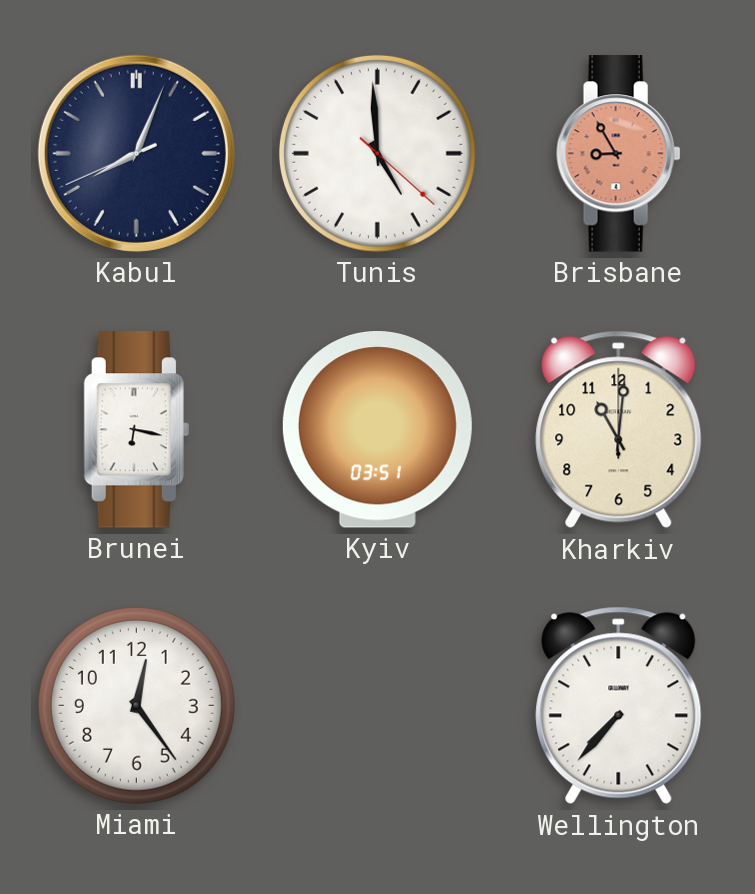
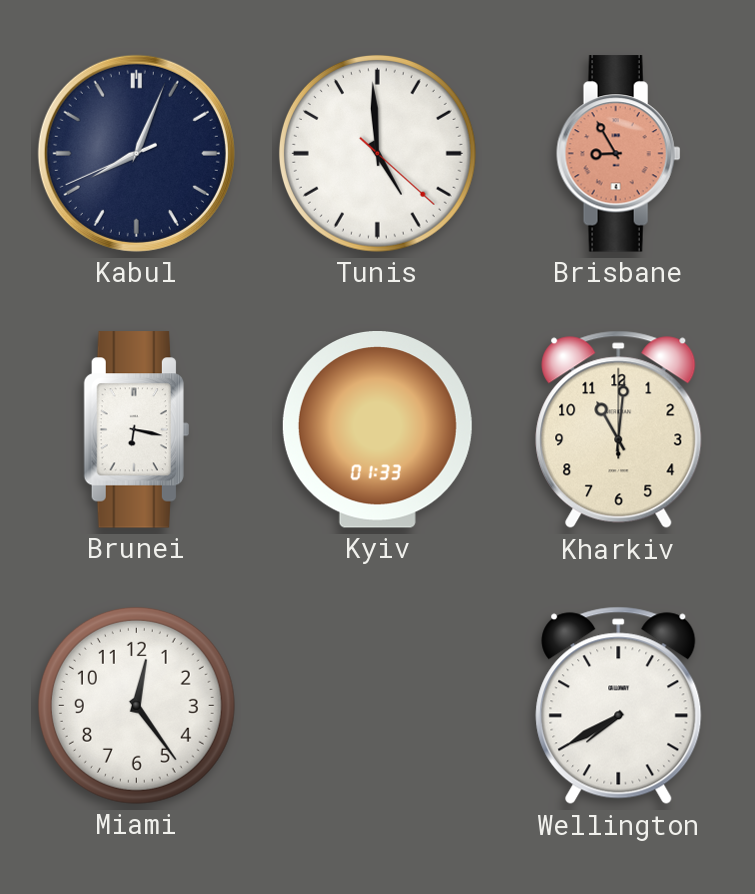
Kyiv: 03:51 -> 01:33 (377, 430)
Wellington: 7:37 -> 7:40 (619, 706)
